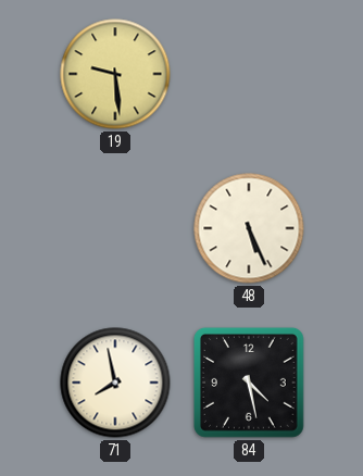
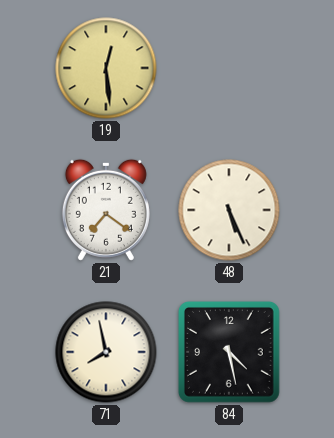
19: 9:29 -> 12:29 (106, 68)
21: none -> 7:21 (106, 210)
